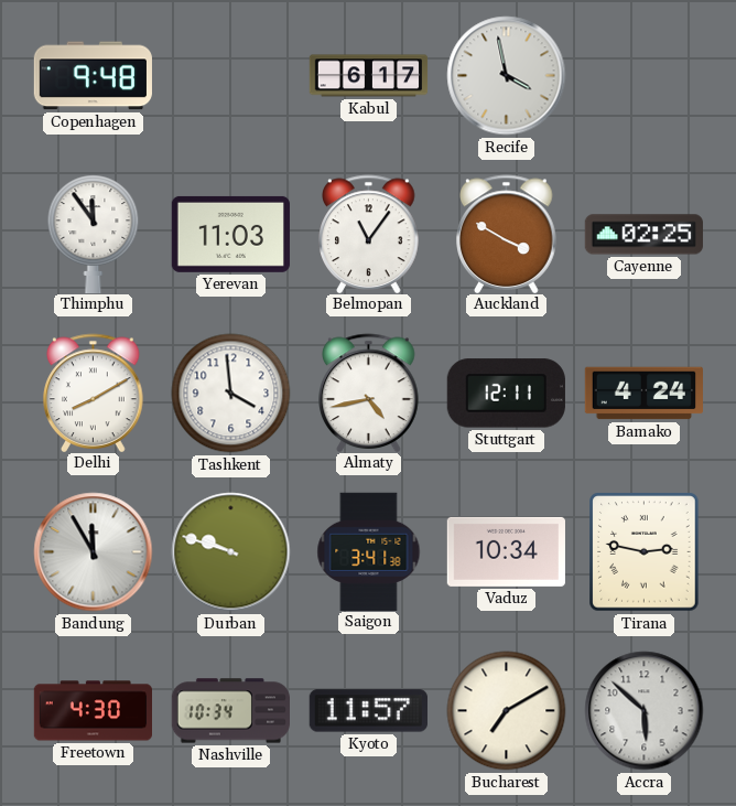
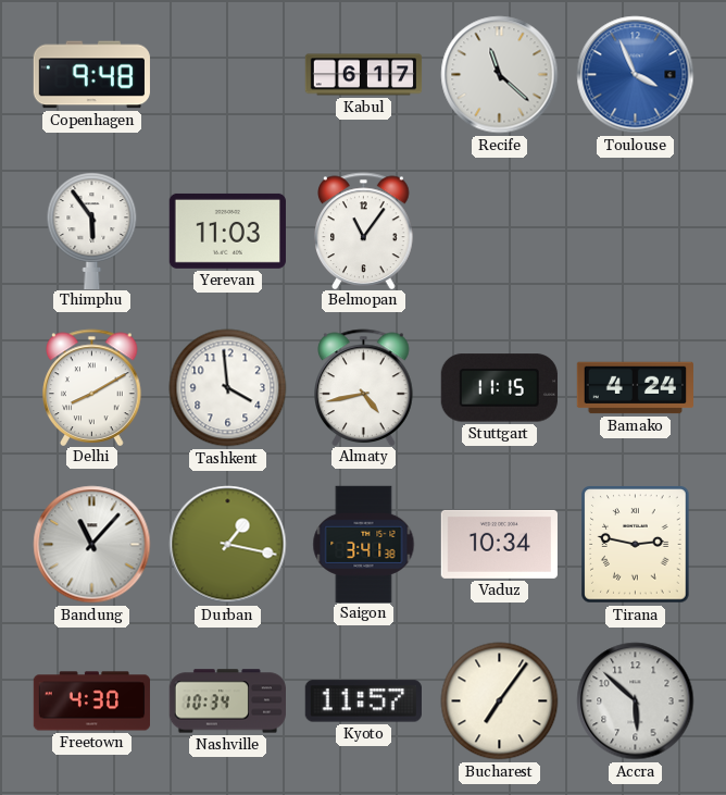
Recife: 3:58 -> 11:22 (500, 75)
Toulouse: none -> 3:56 (636, 75)
Thimphu: 11:54 -> 5:54 (92, 231)
Auckland: 3:50 -> none (507, 234)
Cayenne: 02:25 -> none (643, 235)
Stuttgart: 12:11 -> 11:15 (499, 388)
Bandung: 11:55 -> 11:07 (92, 545)
Durban: 9:48 -> 1:17 (228, 545)
Bucharest: 7:10 -> 7:06 (500, 701)
